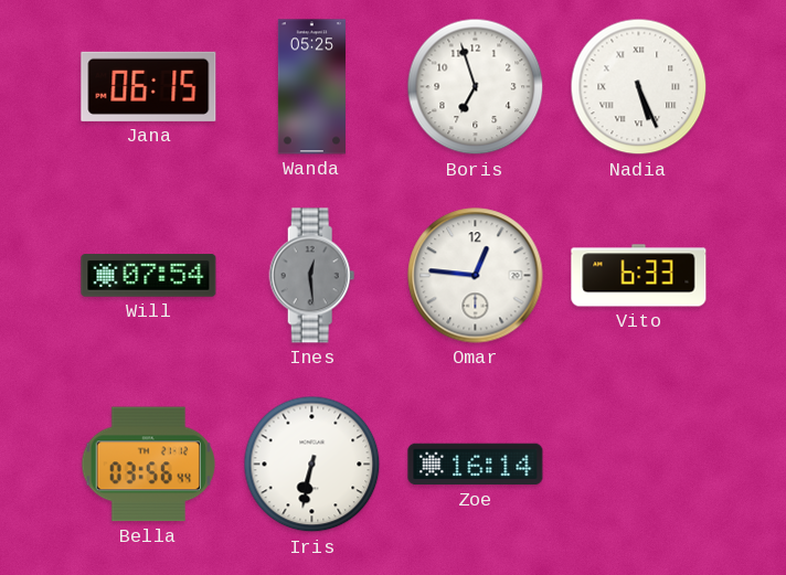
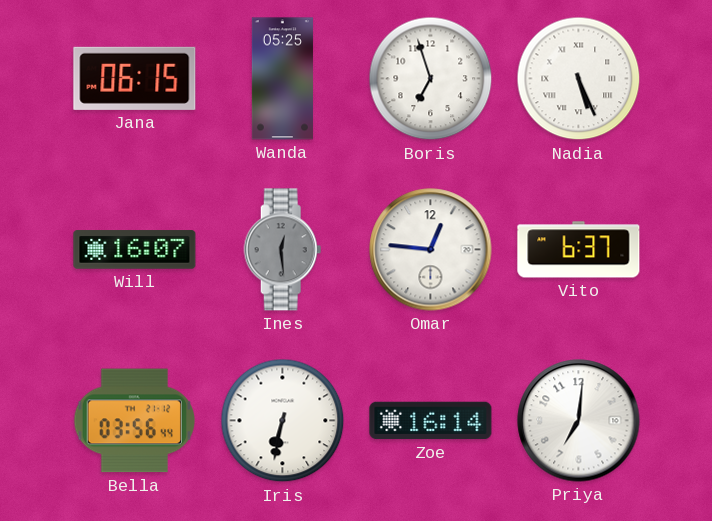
Will: 07:54 -> 16:07 (135, 250)
Vito: 6:33 -> 6:37 (579, 250)
Priya: none -> 7:01 (579, 421)
